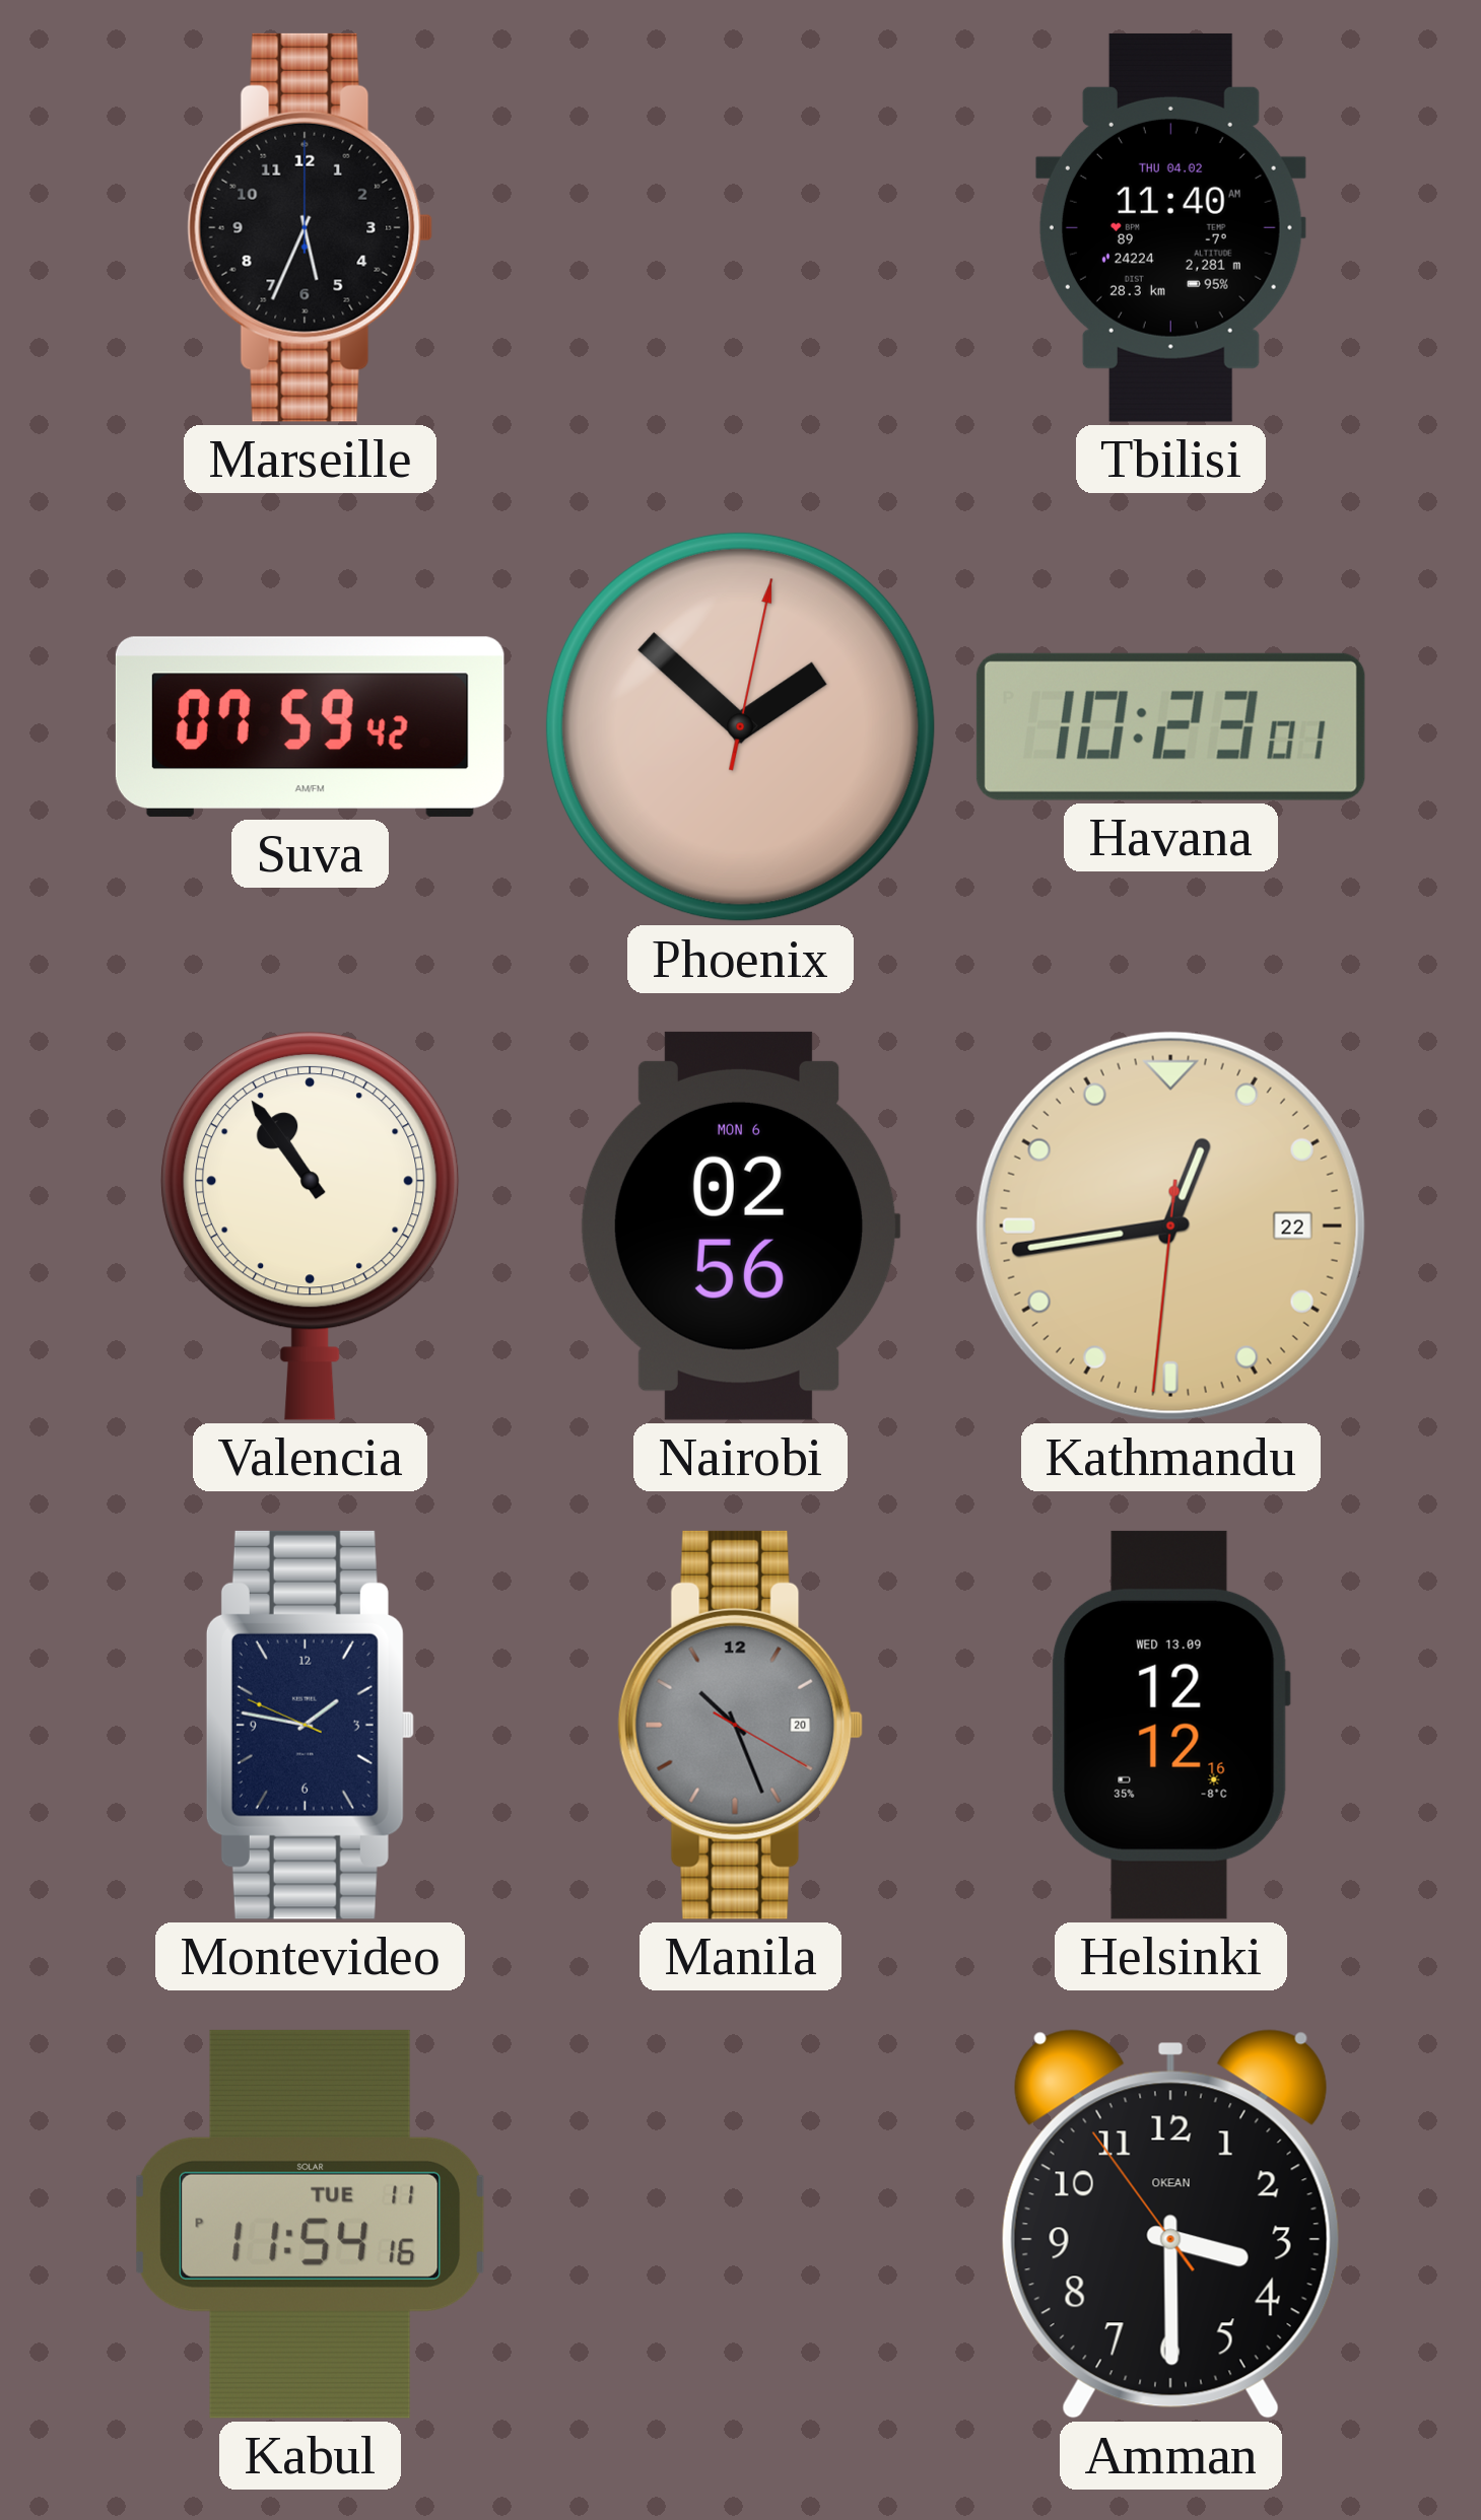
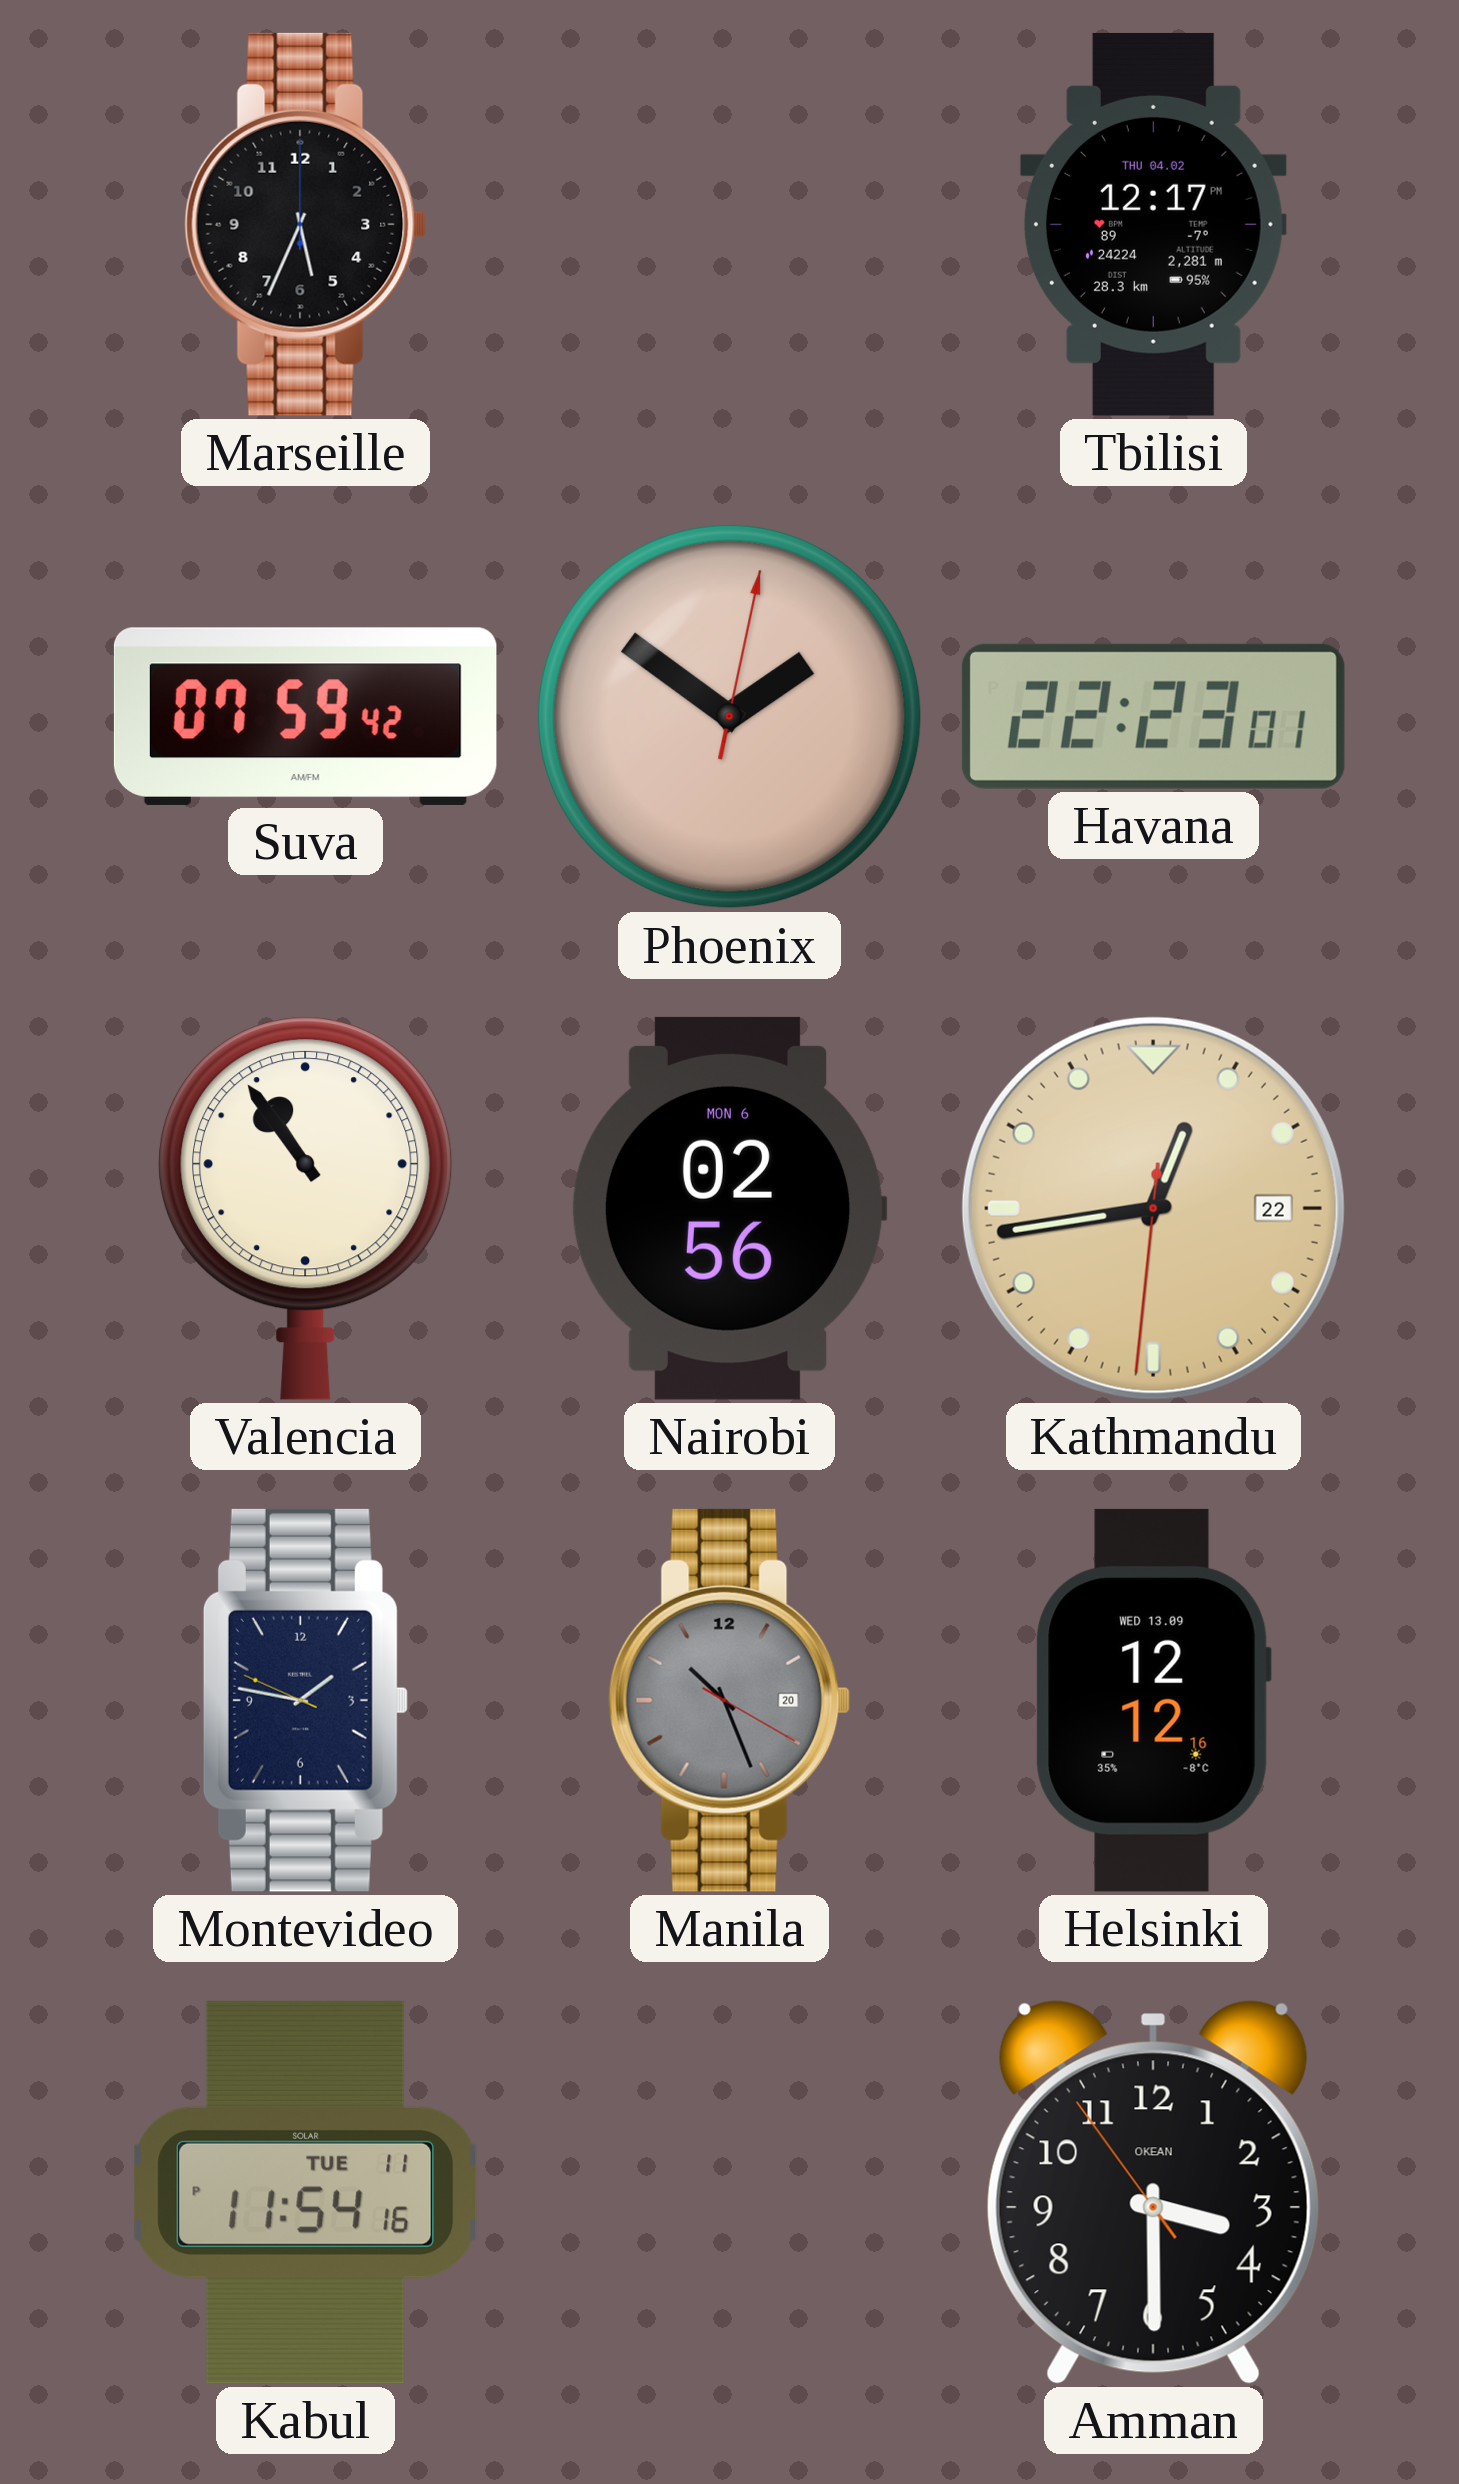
Tbilisi: 11:40 -> 12:17 (1153, 224)
Phoenix: 1:52 -> 1:51 (729, 716)
Havana: 10:23 -> 22:23 (1153, 716)
